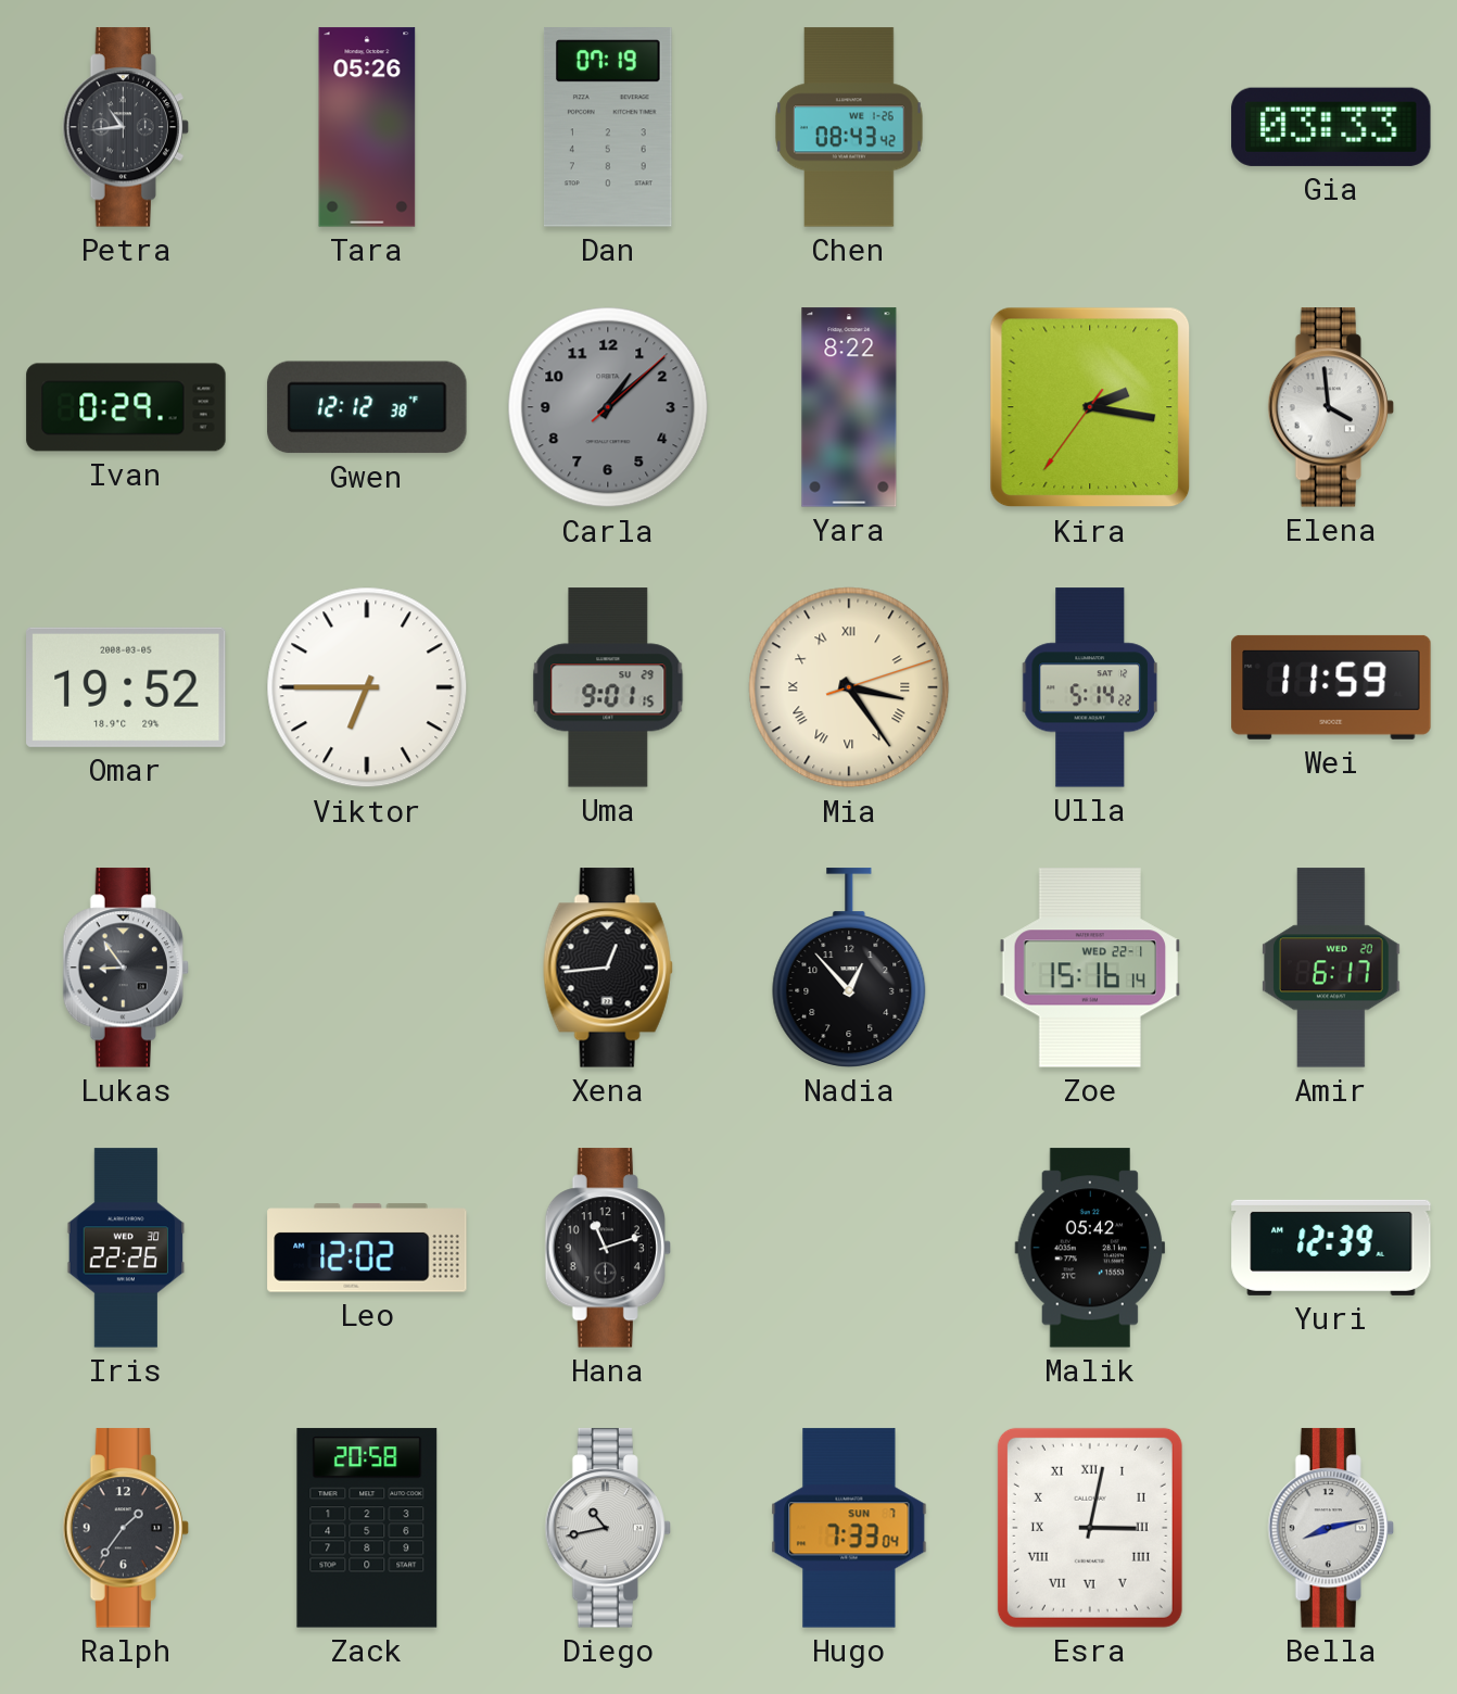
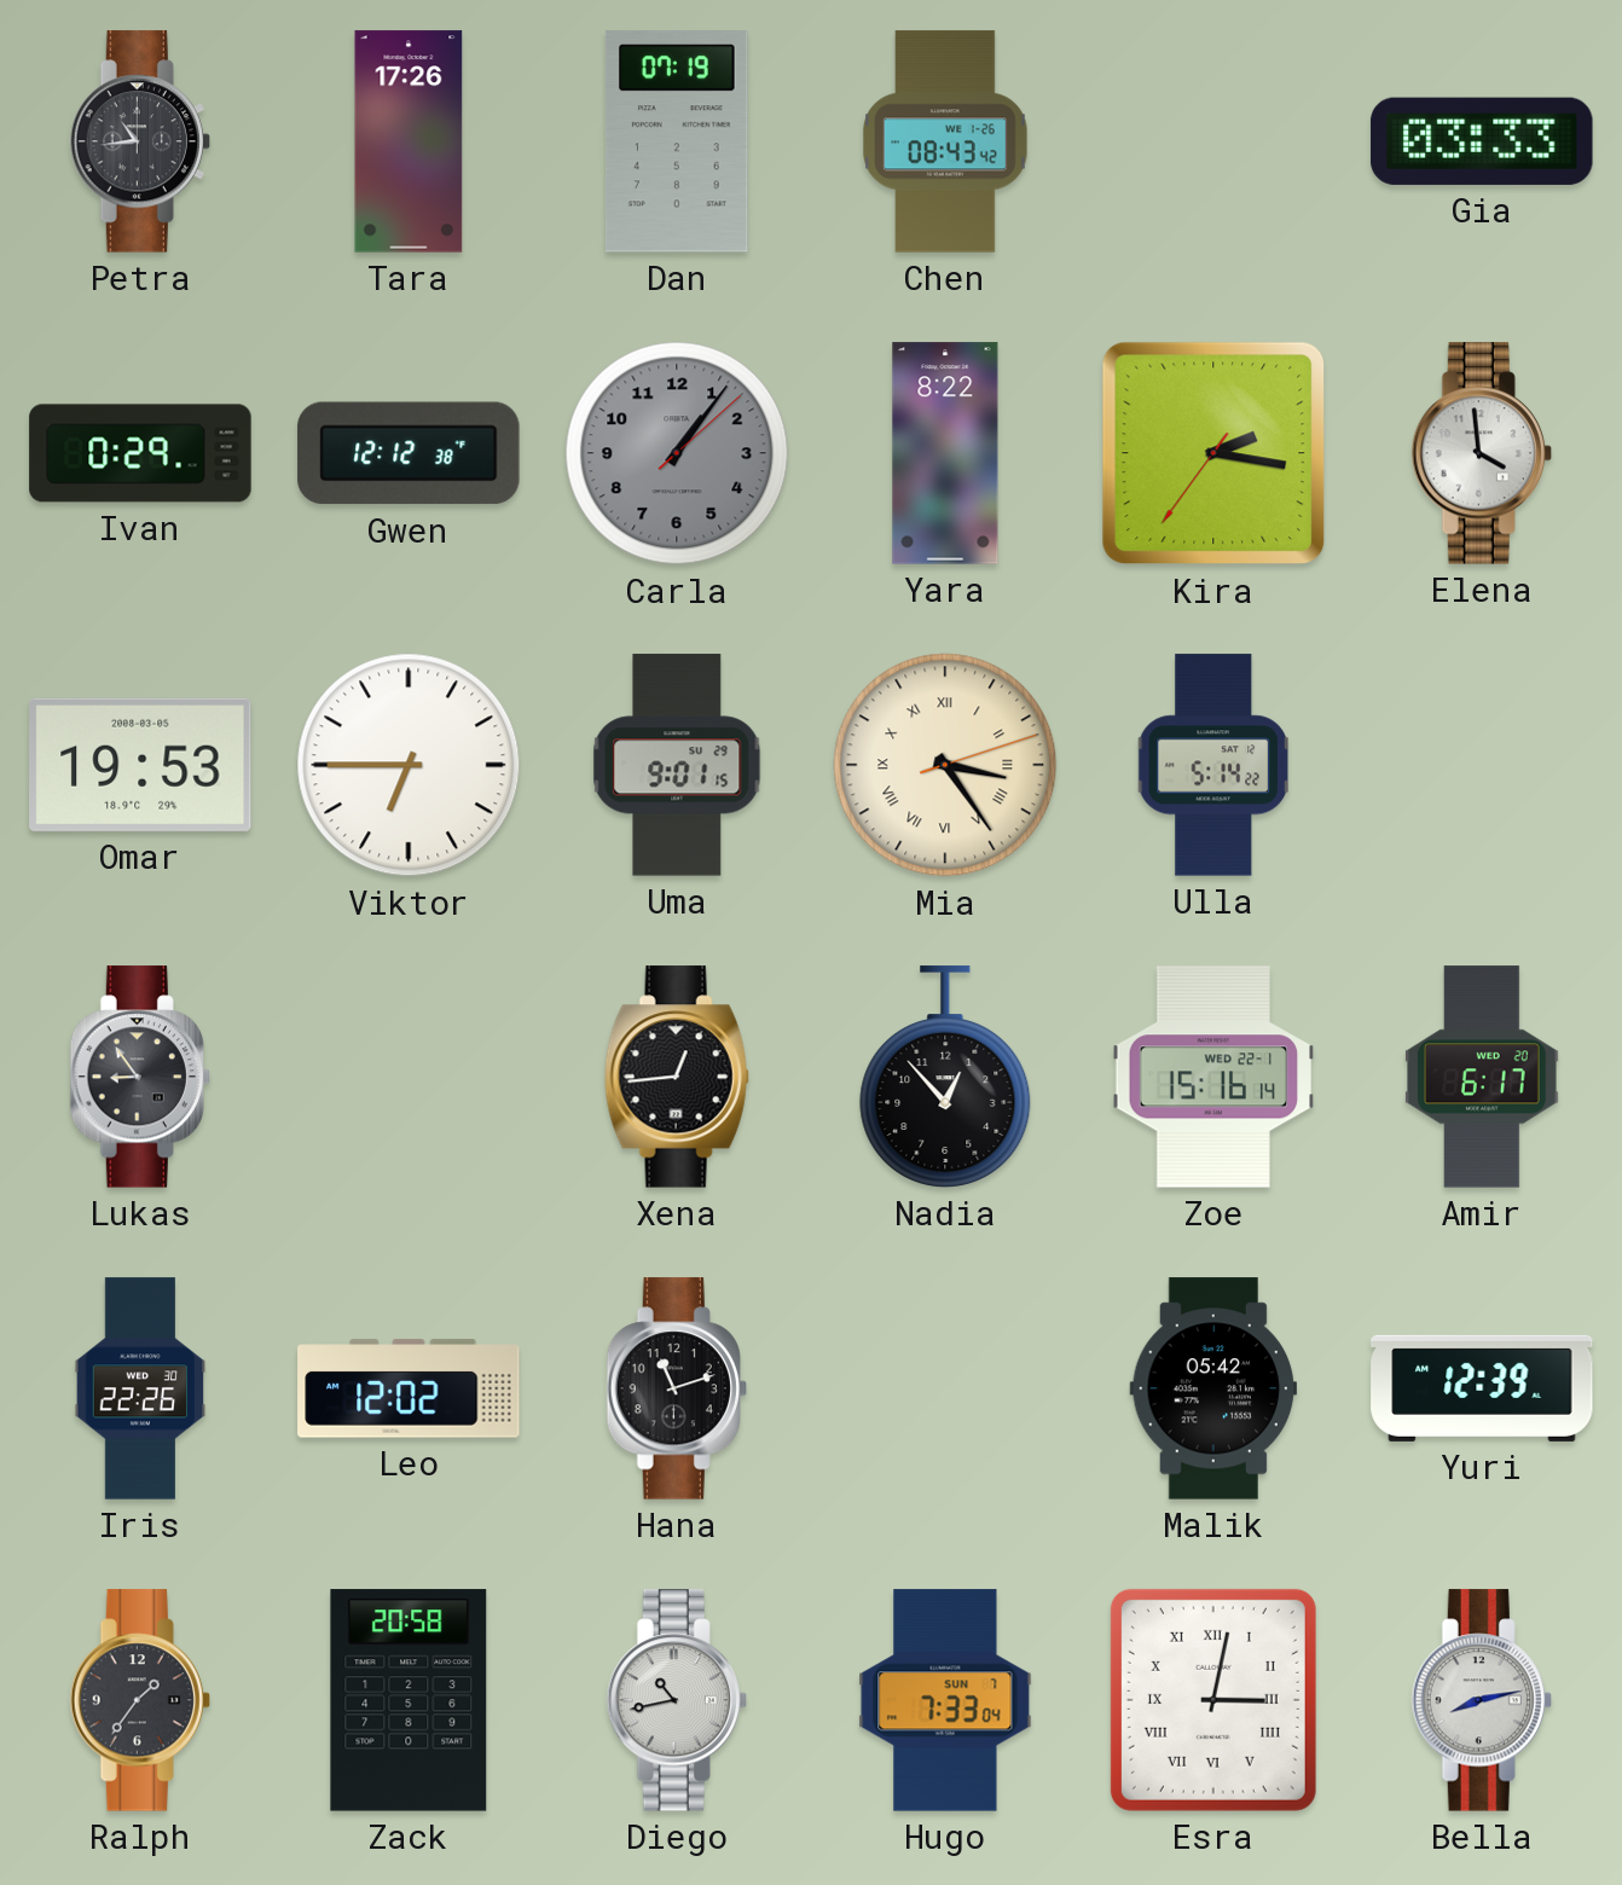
Tara: 05:26 -> 17:26 (409, 141)
Carla: 1:08 -> 1:06 (677, 453)
Omar: 19:52 -> 19:53 (141, 765)
Wei: 11:59 -> none (1331, 687)
